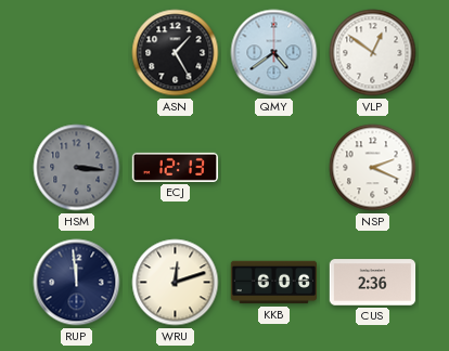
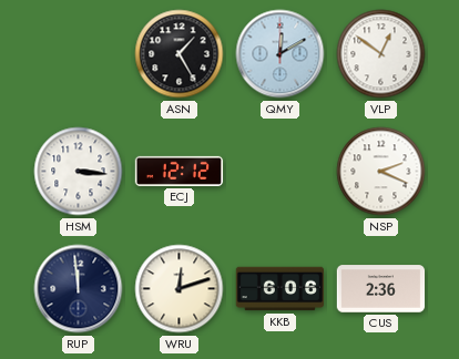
QMY: 4:39 -> 12:10 (280, 54)
HSM dial: grey -> white (79, 172)
ECJ: 12:13 -> 12:12 (180, 171)
